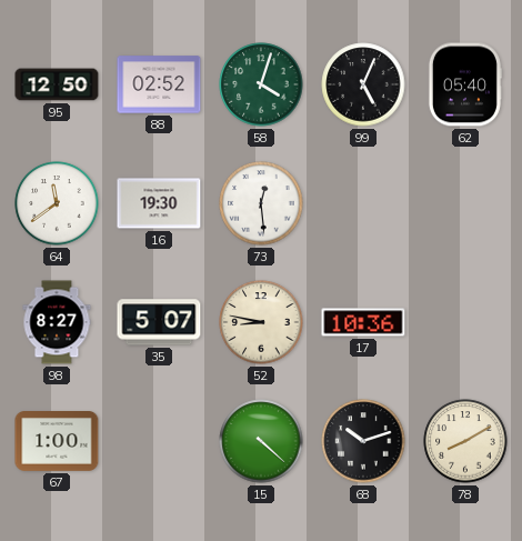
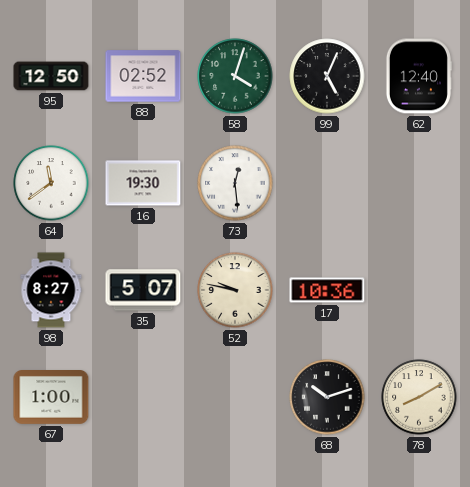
62: 05:40 -> 12:40 (418, 76)
52: 8:47 -> 9:47 (235, 290)
15: 4:22 -> none (261, 441)
